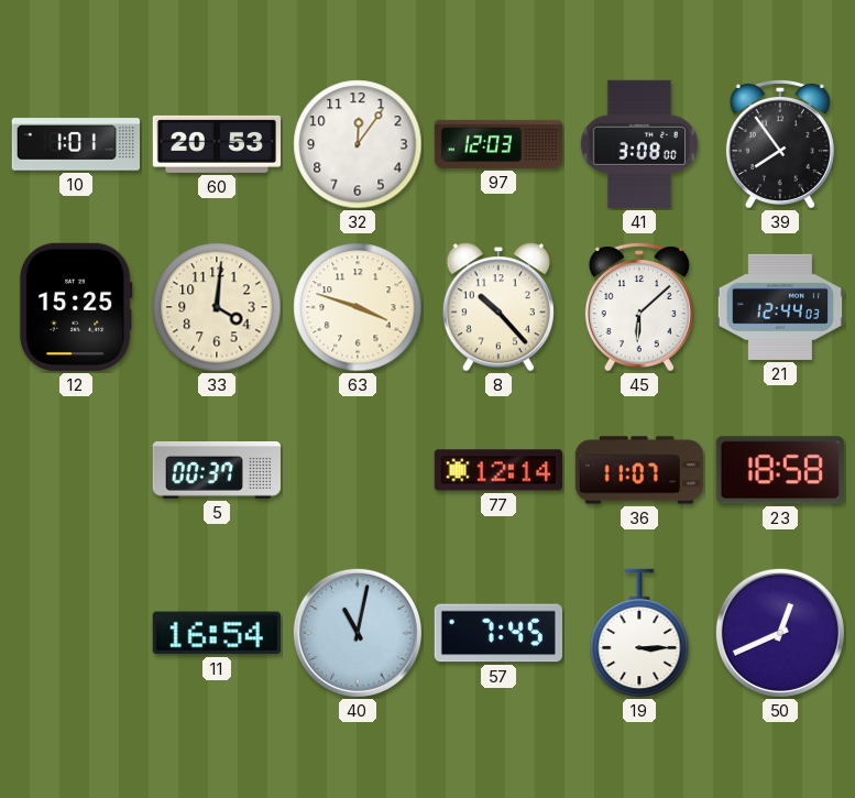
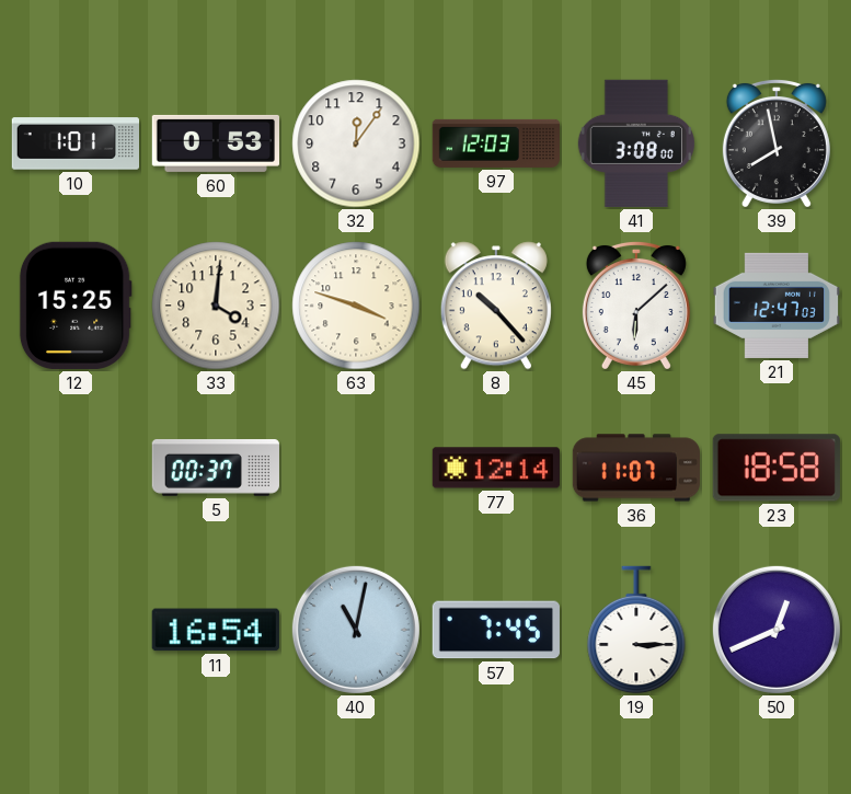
60: 20:53 -> 0:53 (215, 143)
39: 7:54 -> 7:58 (777, 142)
21: 12:44 -> 12:47 (775, 306)
